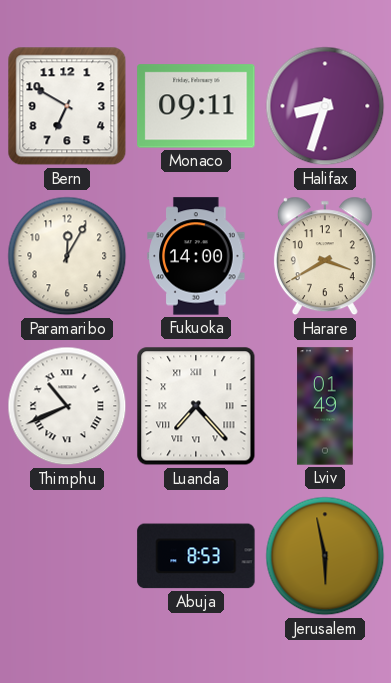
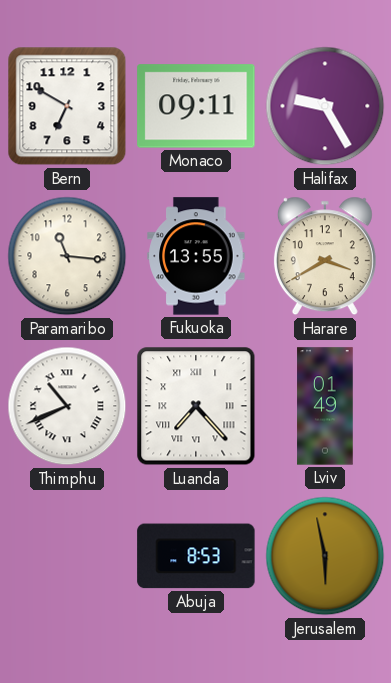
Halifax: 8:33 -> 9:25 (325, 106)
Paramaribo: 12:05 -> 11:16 (67, 256)
Fukuoka: 14:00 -> 13:55 (196, 256)
